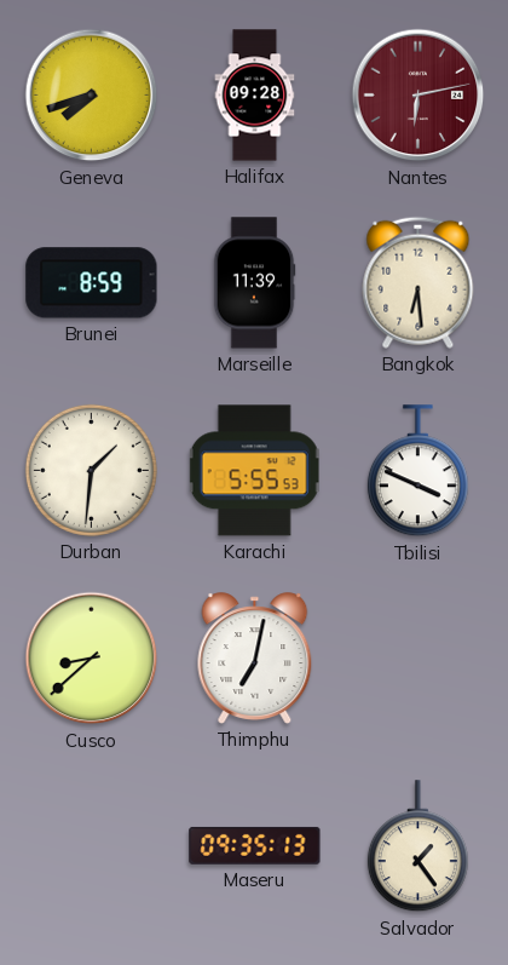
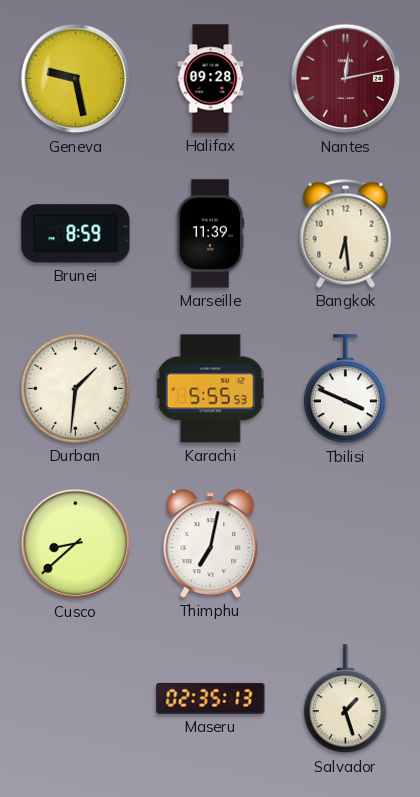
Geneva: 7:42 -> 9:28 (76, 79)
Nantes: 6:13 -> 12:13 (346, 79)
Maseru: 09:35 -> 02:35 (211, 698)
Salvador: 1:24 -> 1:27 (345, 699)
